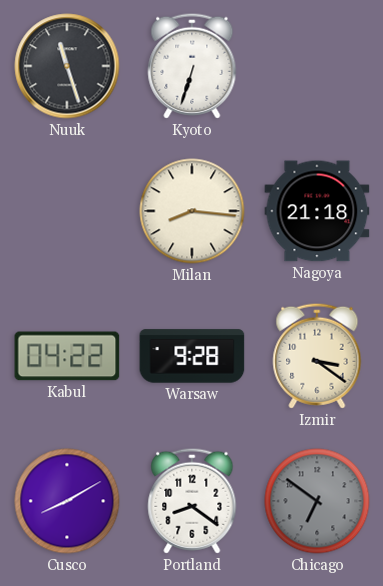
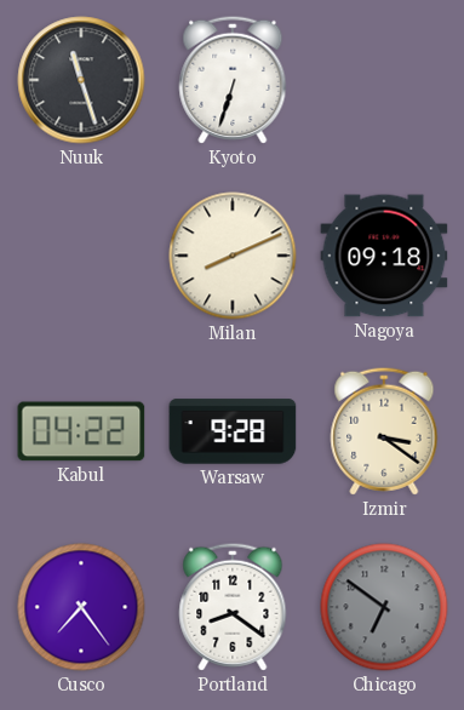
Milan: 8:16 -> 8:11 (233, 256)
Nagoya: 21:18 -> 09:18 (384, 256)
Cusco: 8:10 -> 7:24 (81, 607)
